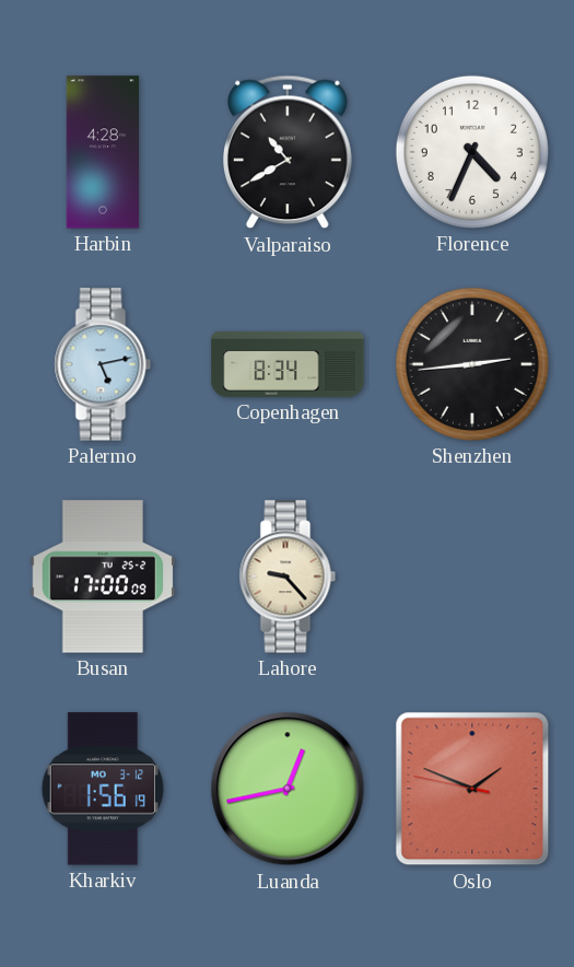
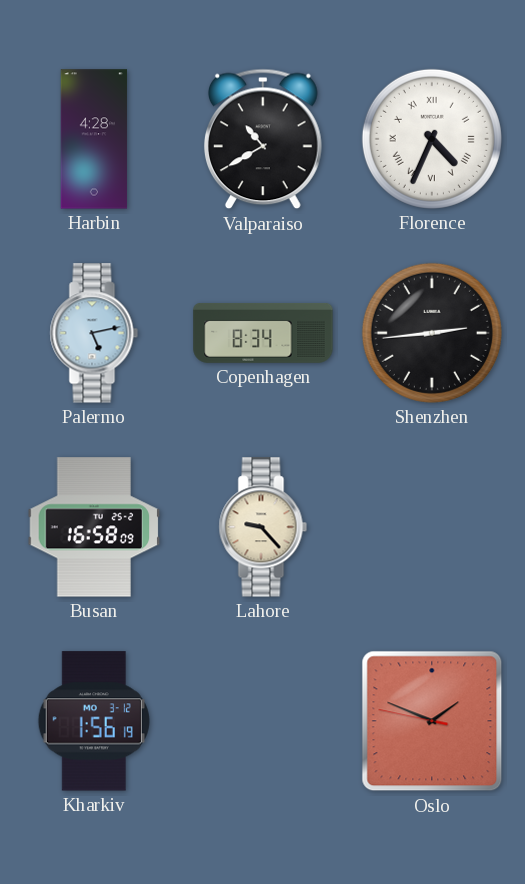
Florence numerals: Arabic -> Roman (432, 139)
Busan: 17:00 -> 16:58 (94, 527)
Luanda: 12:43 -> none (288, 789)
